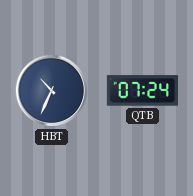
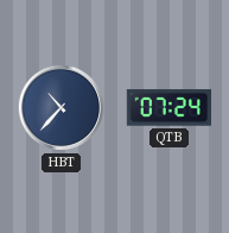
HBT: 10:34 -> 10:37 (62, 108)
